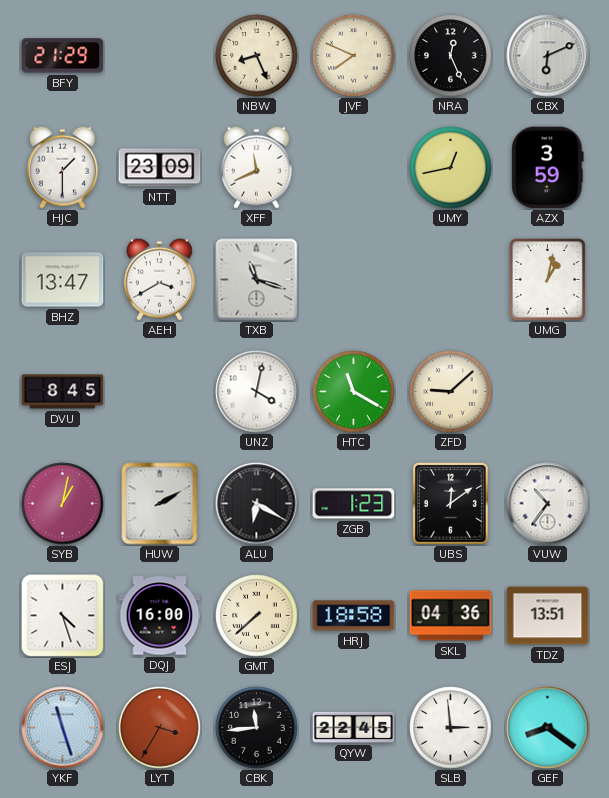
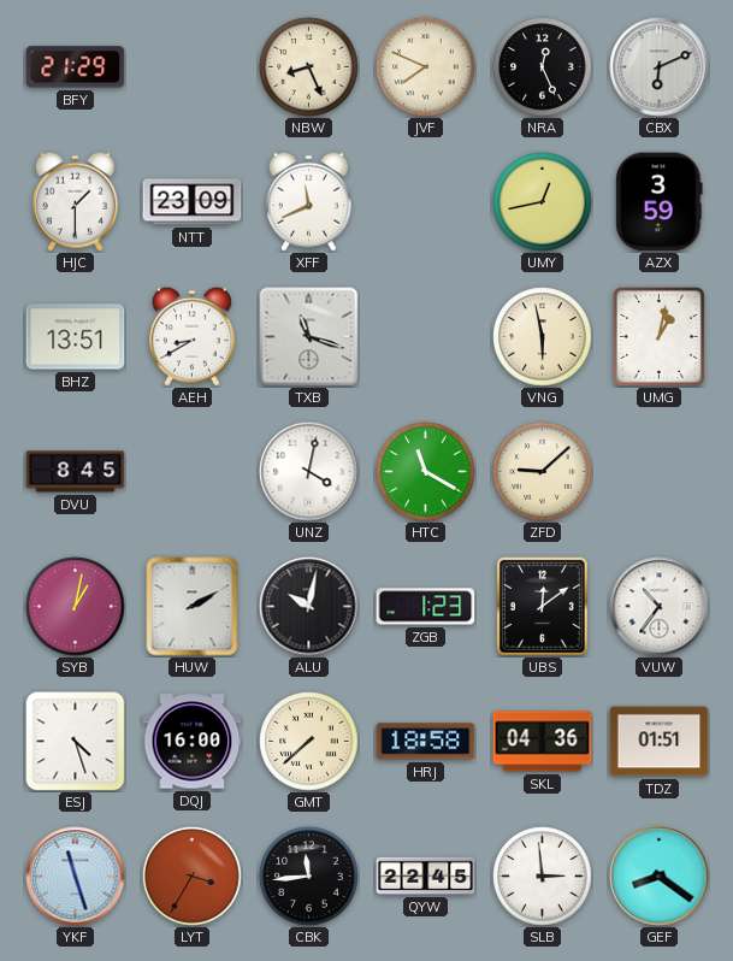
BHZ: 13:47 -> 13:51 (76, 337)
AEH: 3:40 -> 8:40 (191, 336)
VNG: none -> 5:58 (543, 337)
ALU: 6:20 -> 10:02 (309, 607)
TDZ: 13:51 -> 01:51 (660, 742)
